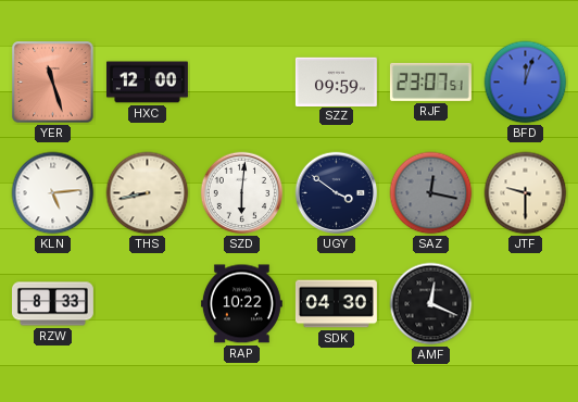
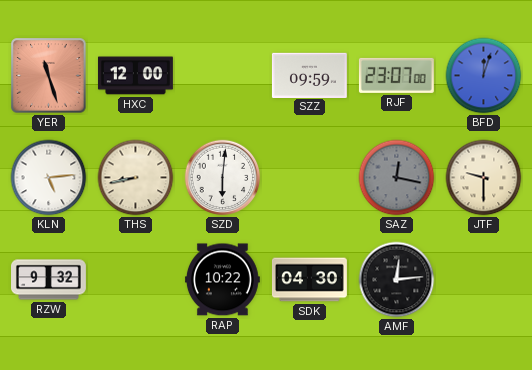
RJF: 23:07:51 -> 23:07:00 (396, 75)
UGY: 3:51 -> none (337, 193)
RZW: 8:33 -> 9:32 (49, 280)
AMF: 12:19 -> 12:14 (397, 280)
